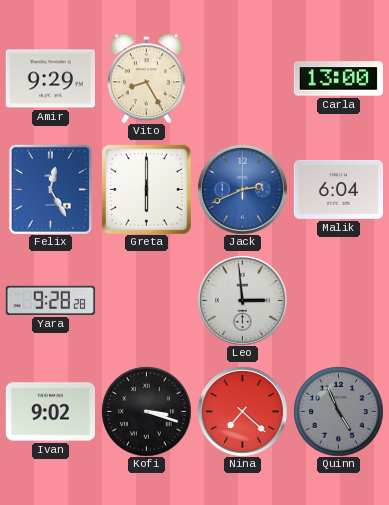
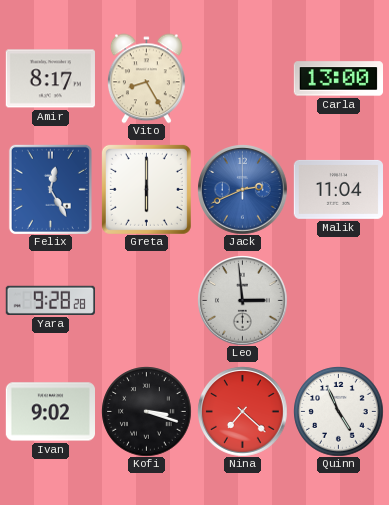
Amir: 9:29 -> 8:17 (50, 79)
Malik: 6:04 -> 11:04 (338, 189)
Quinn dial: grey -> white (338, 411)
